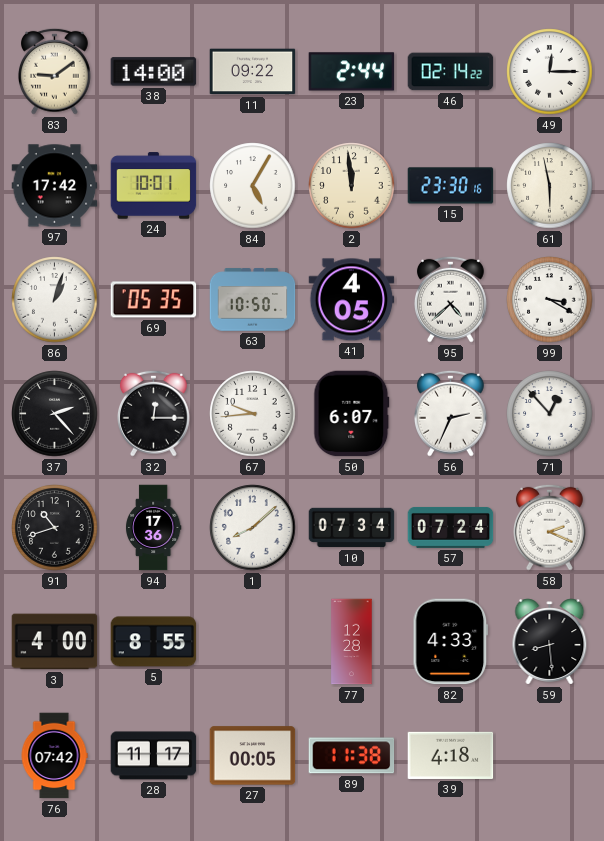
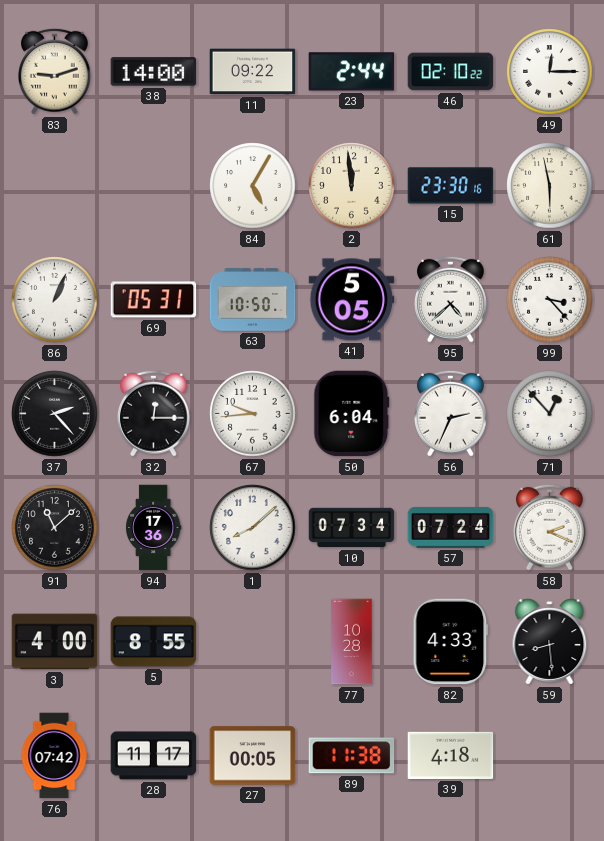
83: 9:09 -> 9:12 (55, 71)
46: 02:14 -> 02:10 (451, 72)
97: 17:42 -> none (55, 186)
24: 10:01 -> none (154, 186)
86: 1:03 -> 1:04 (55, 300)
69: 05:35 -> 05:31 (154, 300)
41: 4:05 -> 5:05 (352, 300)
99: 3:20 -> 3:23 (550, 300)
50: 6:07 -> 6:04 (352, 414)
91: 10:42 -> 11:08 (55, 528)
77: 12:28 -> 10:28 (352, 642)
